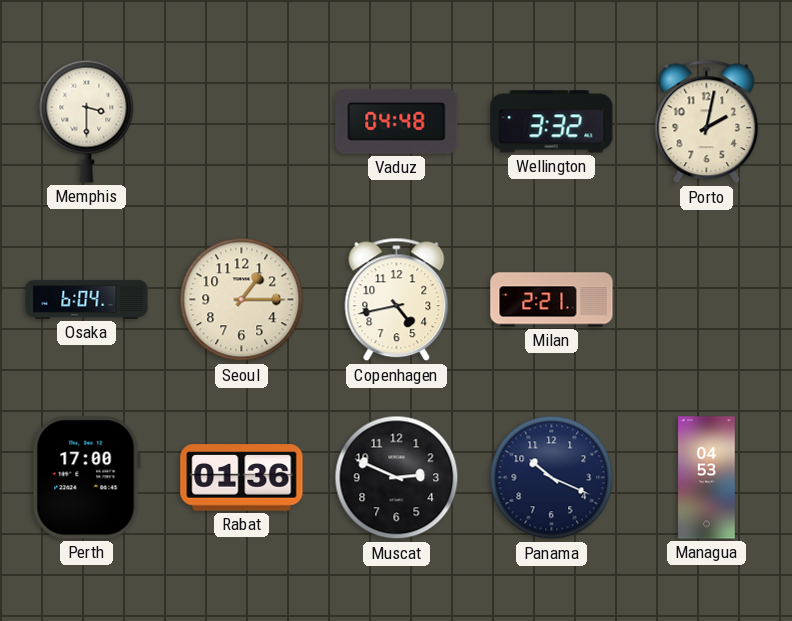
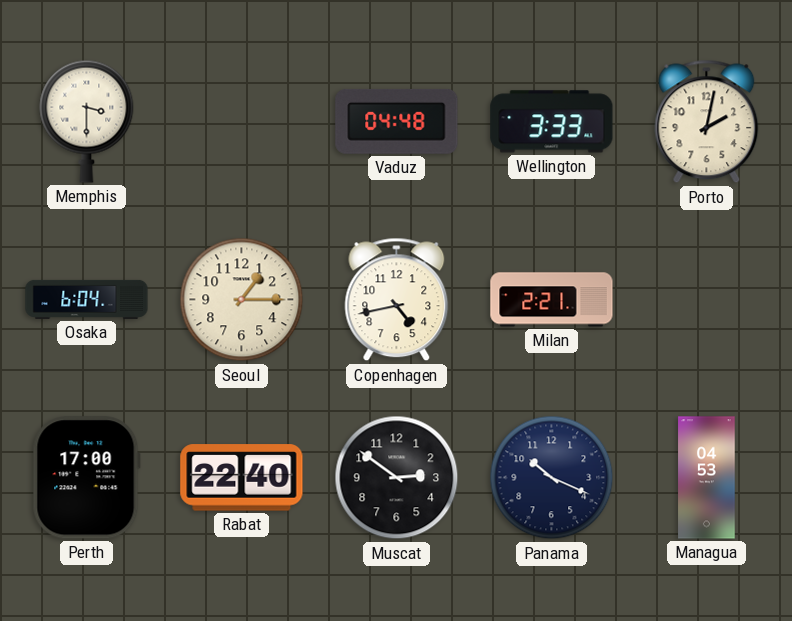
Wellington: 3:32 -> 3:33 (552, 122)
Rabat: 01:36 -> 22:40 (242, 478)
Muscat: 2:49 -> 2:51 (397, 478)
